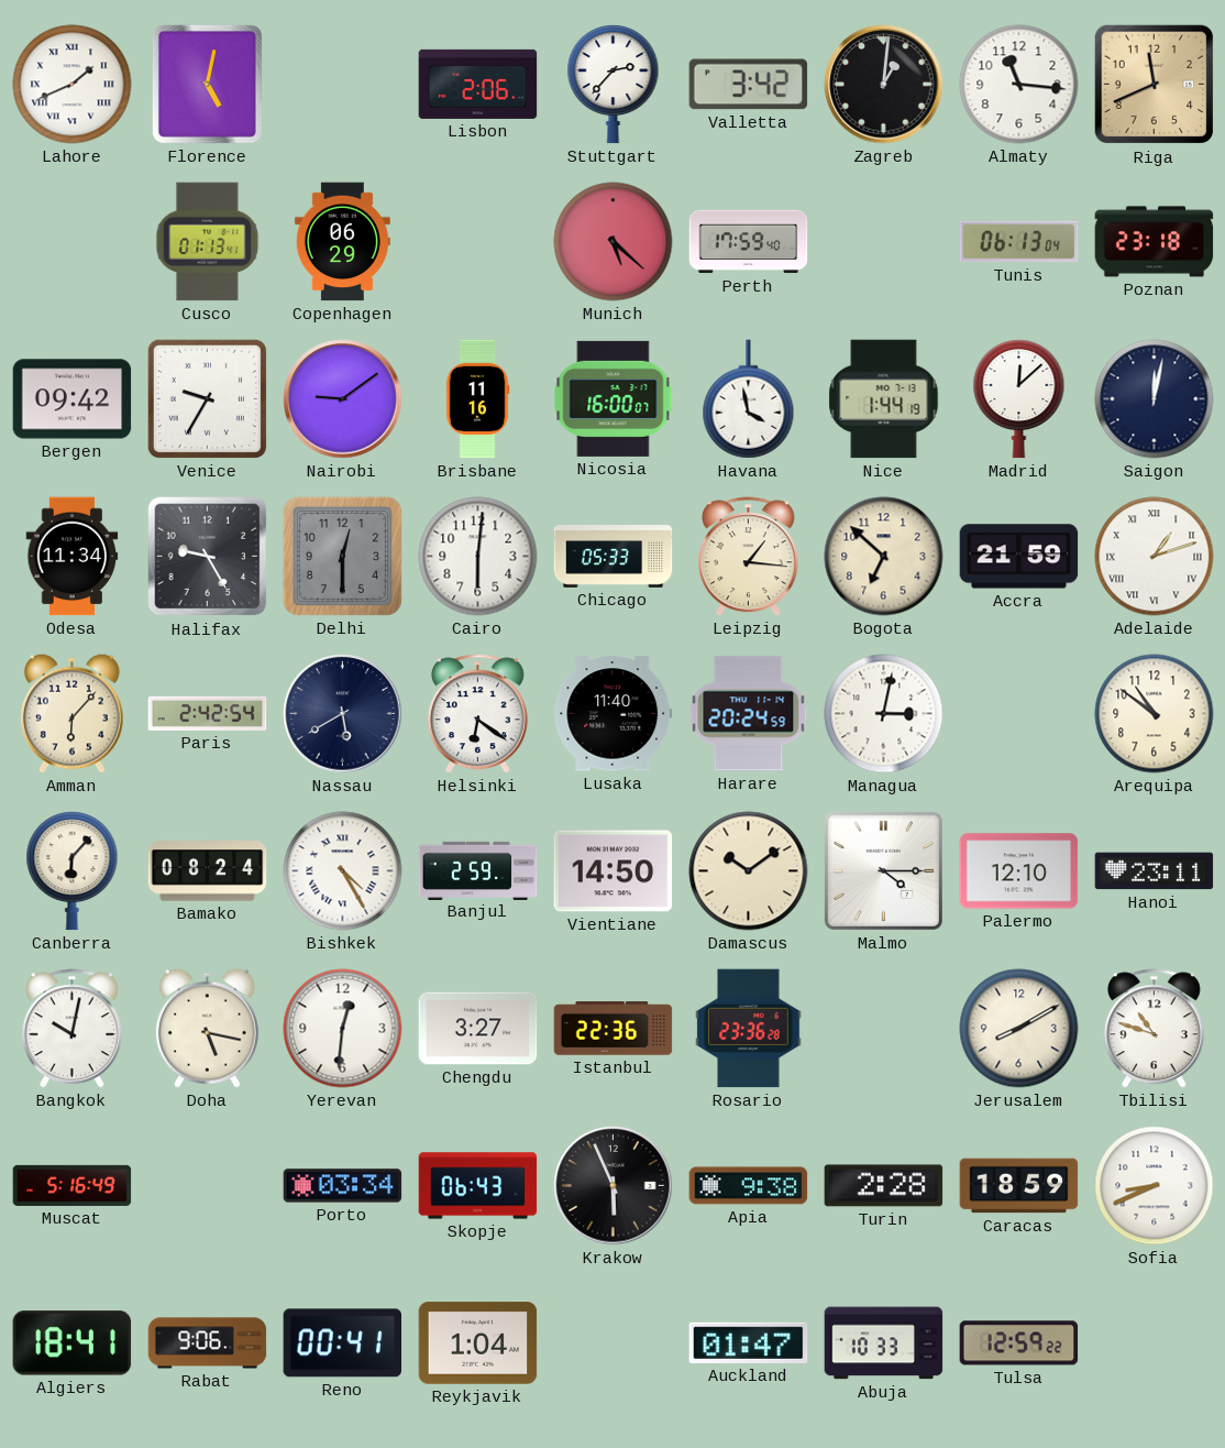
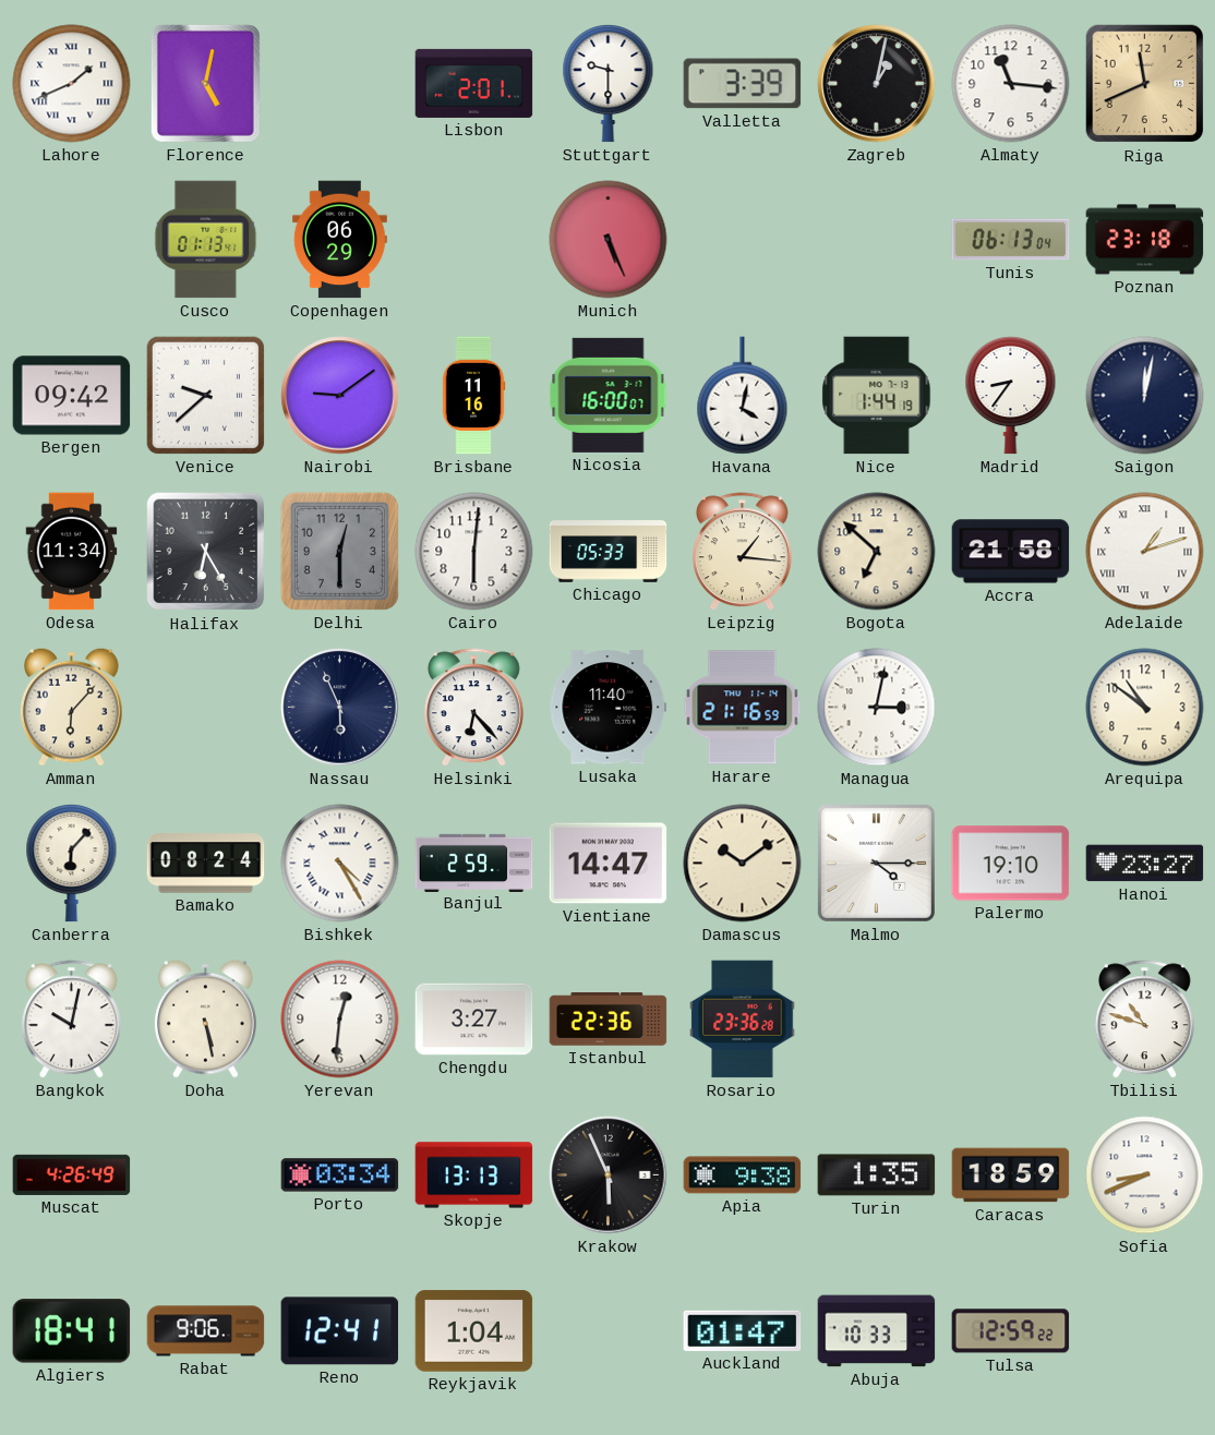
Lisbon: 2:06 -> 2:01 (474, 83)
Stuttgart: 2:37 -> 9:30 (609, 84)
Valletta: 3:42 -> 3:39 (743, 84)
Zagreb: 1:01 -> 1:02 (877, 84)
Munich: 5:22 -> 5:26 (609, 240)
Perth: 17:59 -> none (749, 242)
Venice: 9:35 -> 9:38 (205, 395)
Havana: 3:58 -> 4:02 (743, 396)
Madrid: 12:08 -> 8:36 (1011, 396)
Halifax: 9:25 -> 6:25 (206, 552)
Accra: 21:59 -> 21:58 (1011, 552)
Paris: 2:42 -> none (208, 713)
Nassau: 5:40 -> 5:56 (340, 708)
Helsinki: 6:21 -> 6:23 (473, 708)
Harare: 20:24 -> 21:16 (743, 708)
Vientiane: 14:50 -> 14:47 (609, 864)
Palermo: 12:10 -> 19:10 (1011, 864)
Hanoi: 23:11 -> 23:27 (1145, 864)
Doha: 5:17 -> 5:28 (205, 1018)
Jerusalem: 8:10 -> none (1019, 1029)
Muscat: 5:16 -> 4:26 (72, 1174)
Skopje: 06:43 -> 13:13 (474, 1175)
Turin: 2:28 -> 1:35 (877, 1175)
Reno: 00:41 -> 12:41 (340, 1331)
